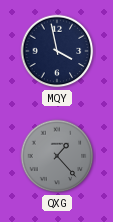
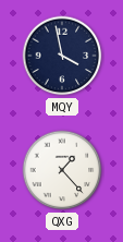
QXG dial: grey -> white (62, 170)
